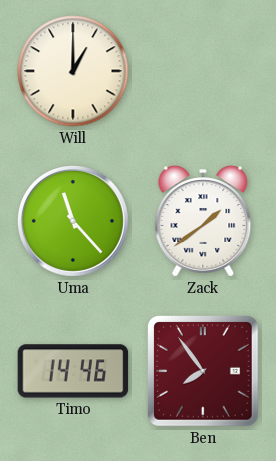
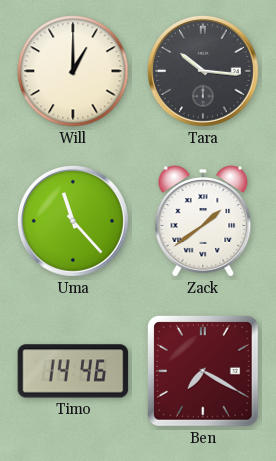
Tara: none -> 10:16 (203, 71)
Ben: 7:54 -> 7:20 (204, 372)
